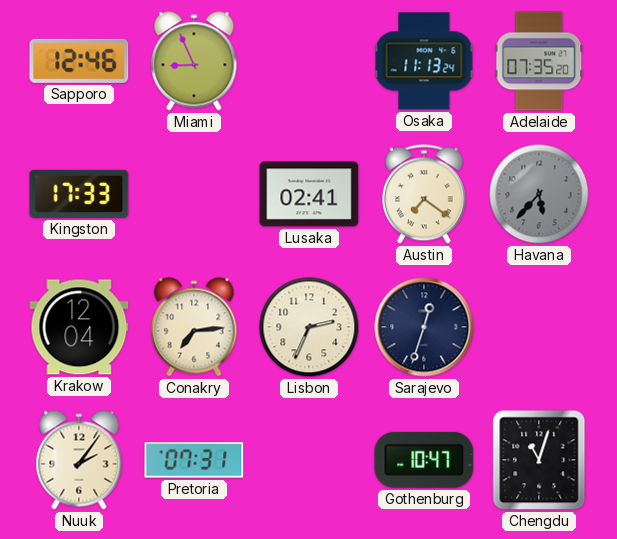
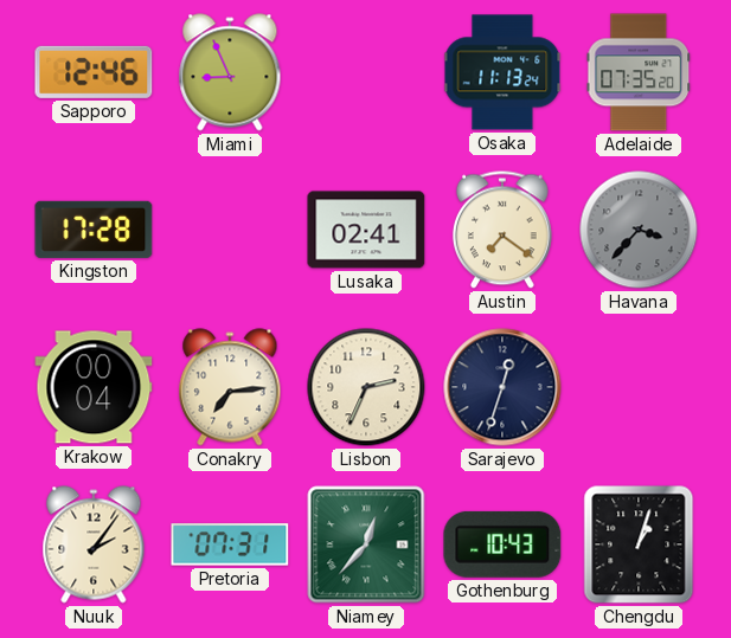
Kingston: 17:33 -> 17:28 (94, 230)
Havana: 5:37 -> 3:37 (639, 230)
Krakow: 12:04 -> 00:04 (94, 387)
Niamey: none -> 12:37 (366, 544)
Gothenburg: 10:47 -> 10:43 (502, 544)
Chengdu: 11:03 -> 1:03 (639, 544)
